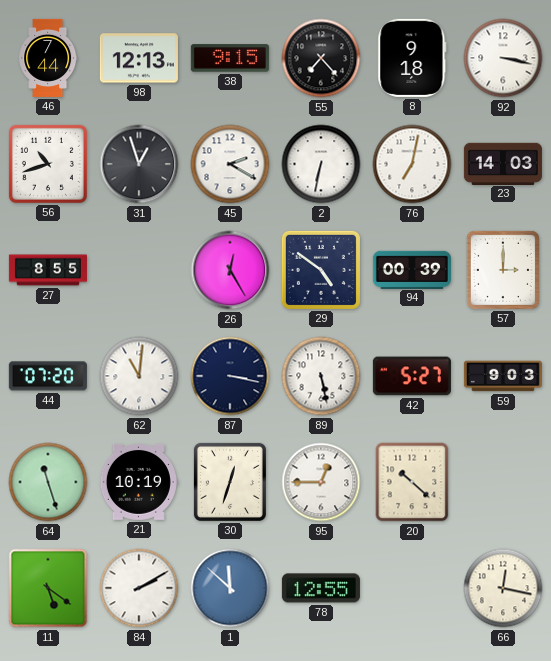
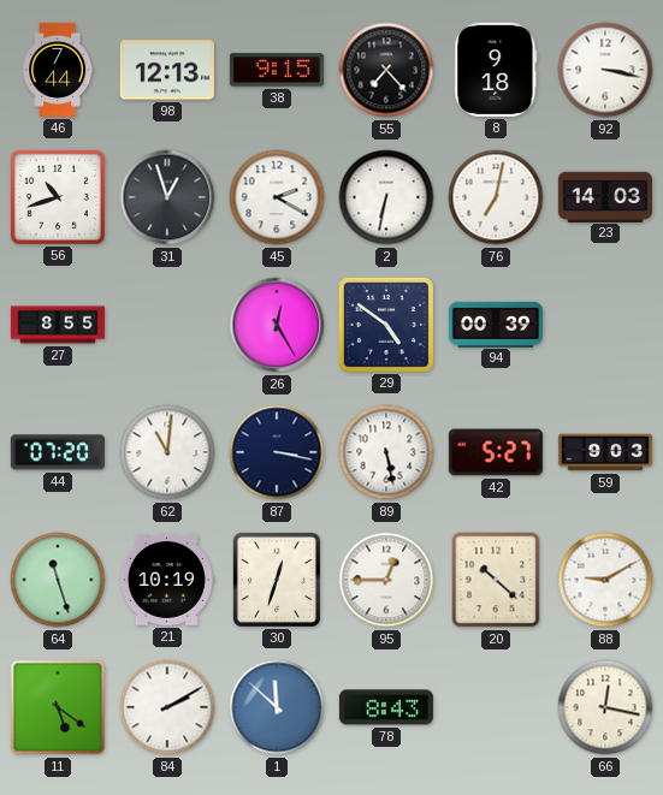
57: 3:00 -> none (503, 270)
88: none -> 9:10 (605, 580)
78: 12:55 -> 8:43 (386, 707)
